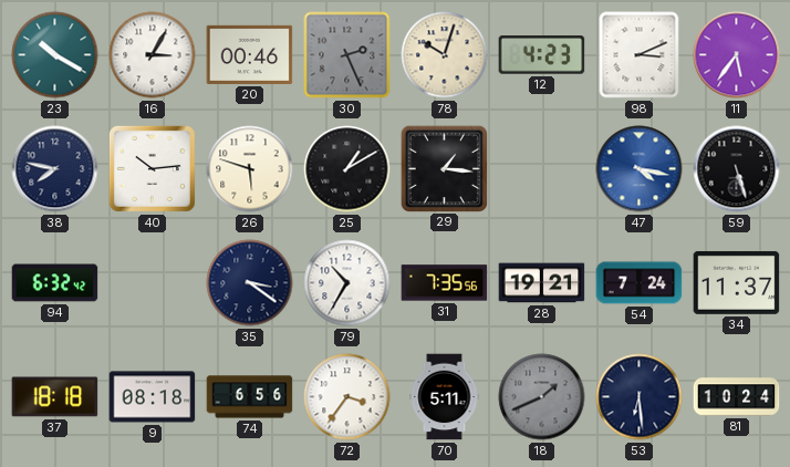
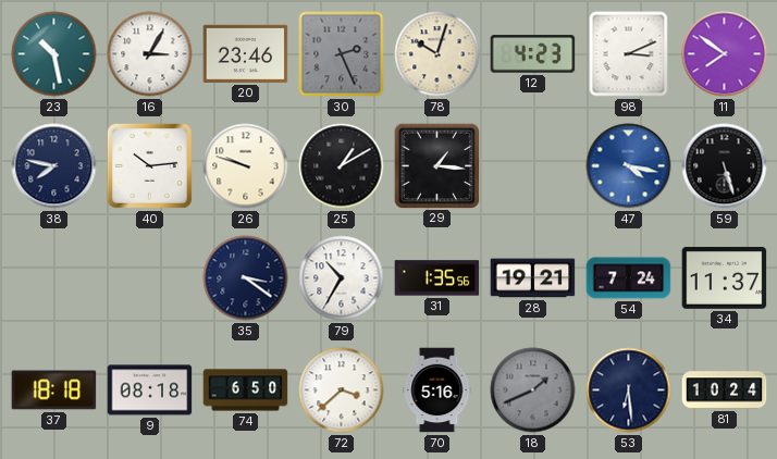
23: 10:20 -> 10:28 (54, 54)
20: 00:46 -> 23:46 (246, 53)
11: 5:36 -> 7:51 (725, 54)
26: 5:48 -> 9:48 (246, 166)
94: 6:32 -> none (55, 283)
31: 7:35 -> 1:35 (437, 278)
74: 6:56 -> 6:50 (246, 390)
72: 3:36 -> 3:38 (342, 390)
70: 5:11 -> 5:16 (437, 390)
